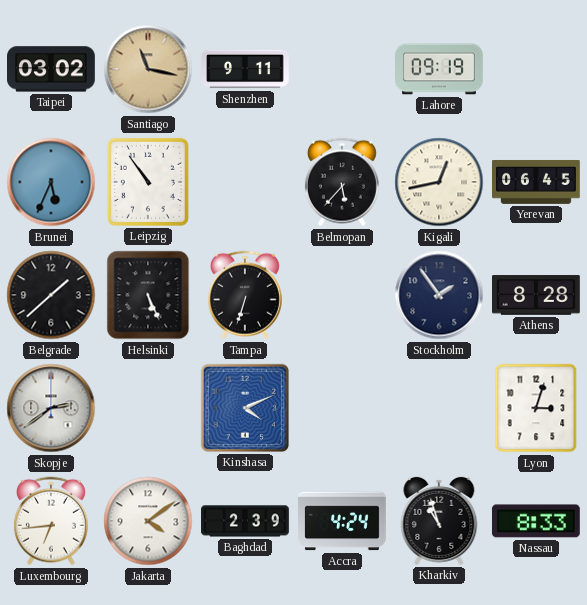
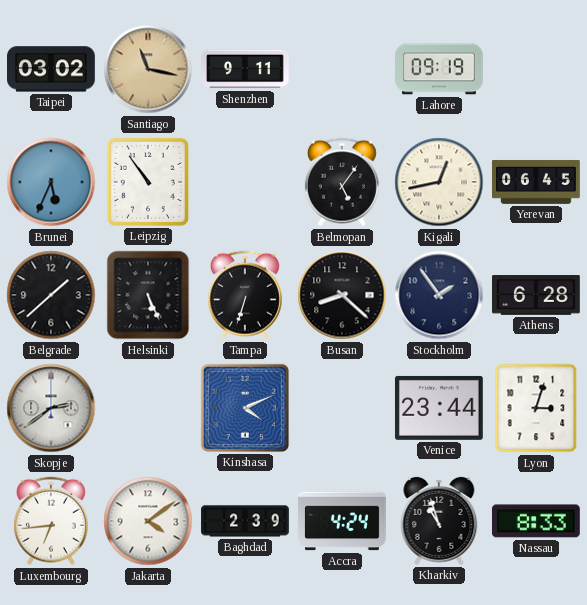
Belmopan: 5:37 -> 5:06 (342, 182)
Busan: none -> 8:22 (342, 295)
Athens: 8:28 -> 6:28 (537, 295)
Venice: none -> 23:44 (439, 408)
